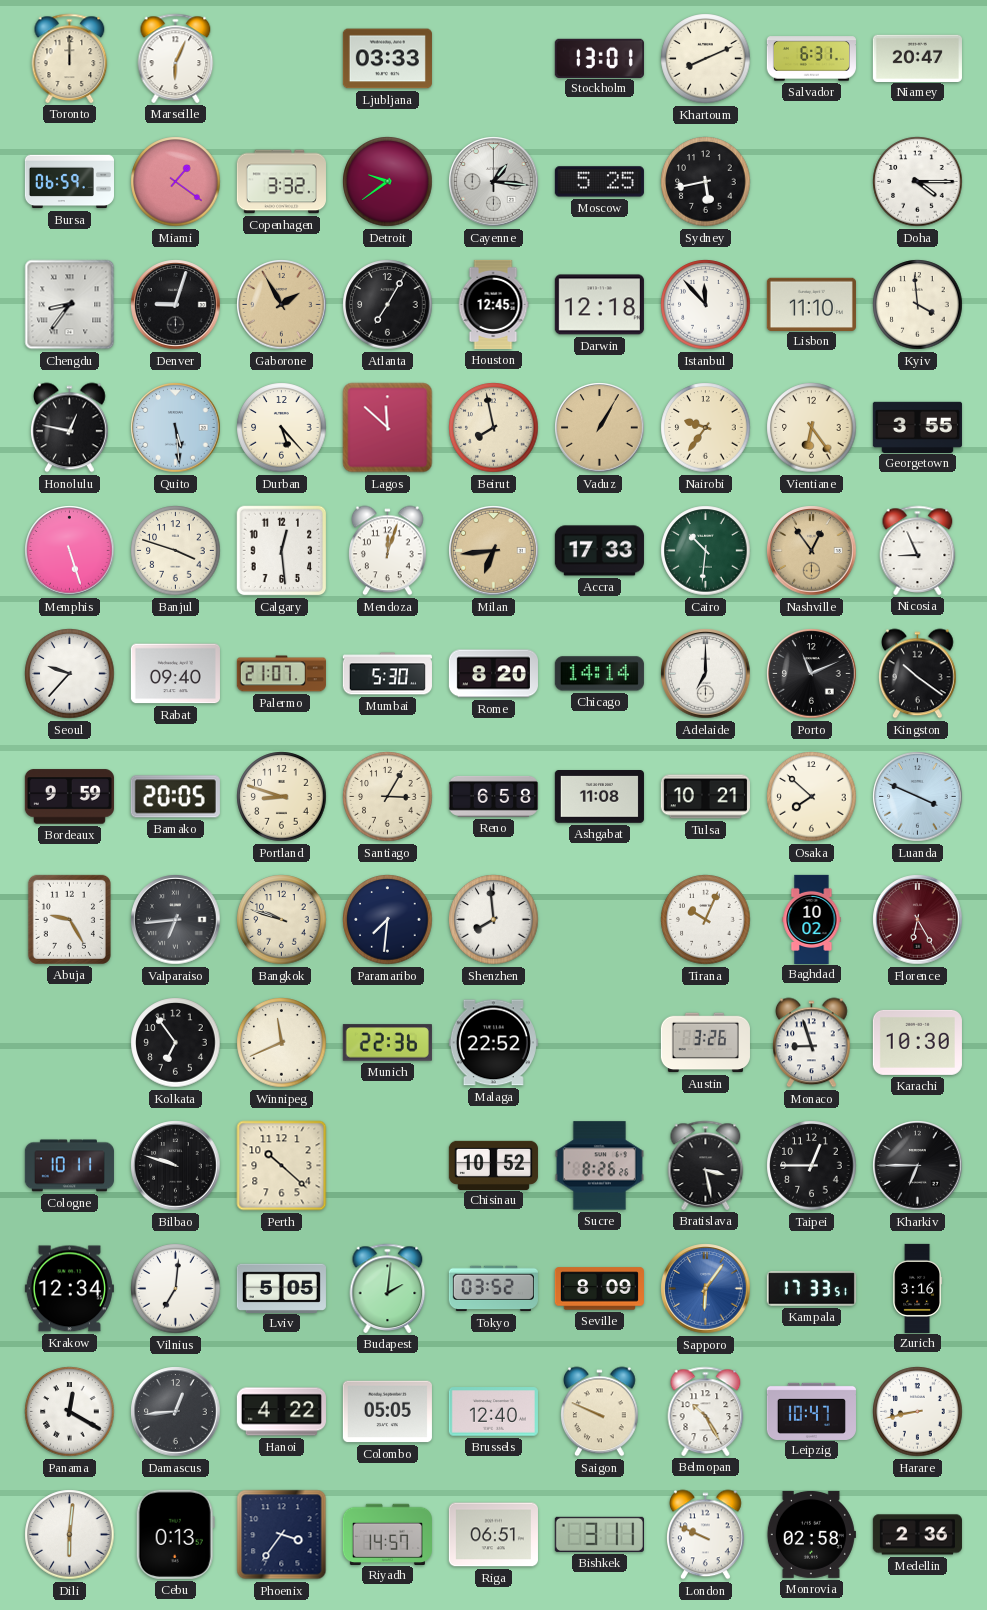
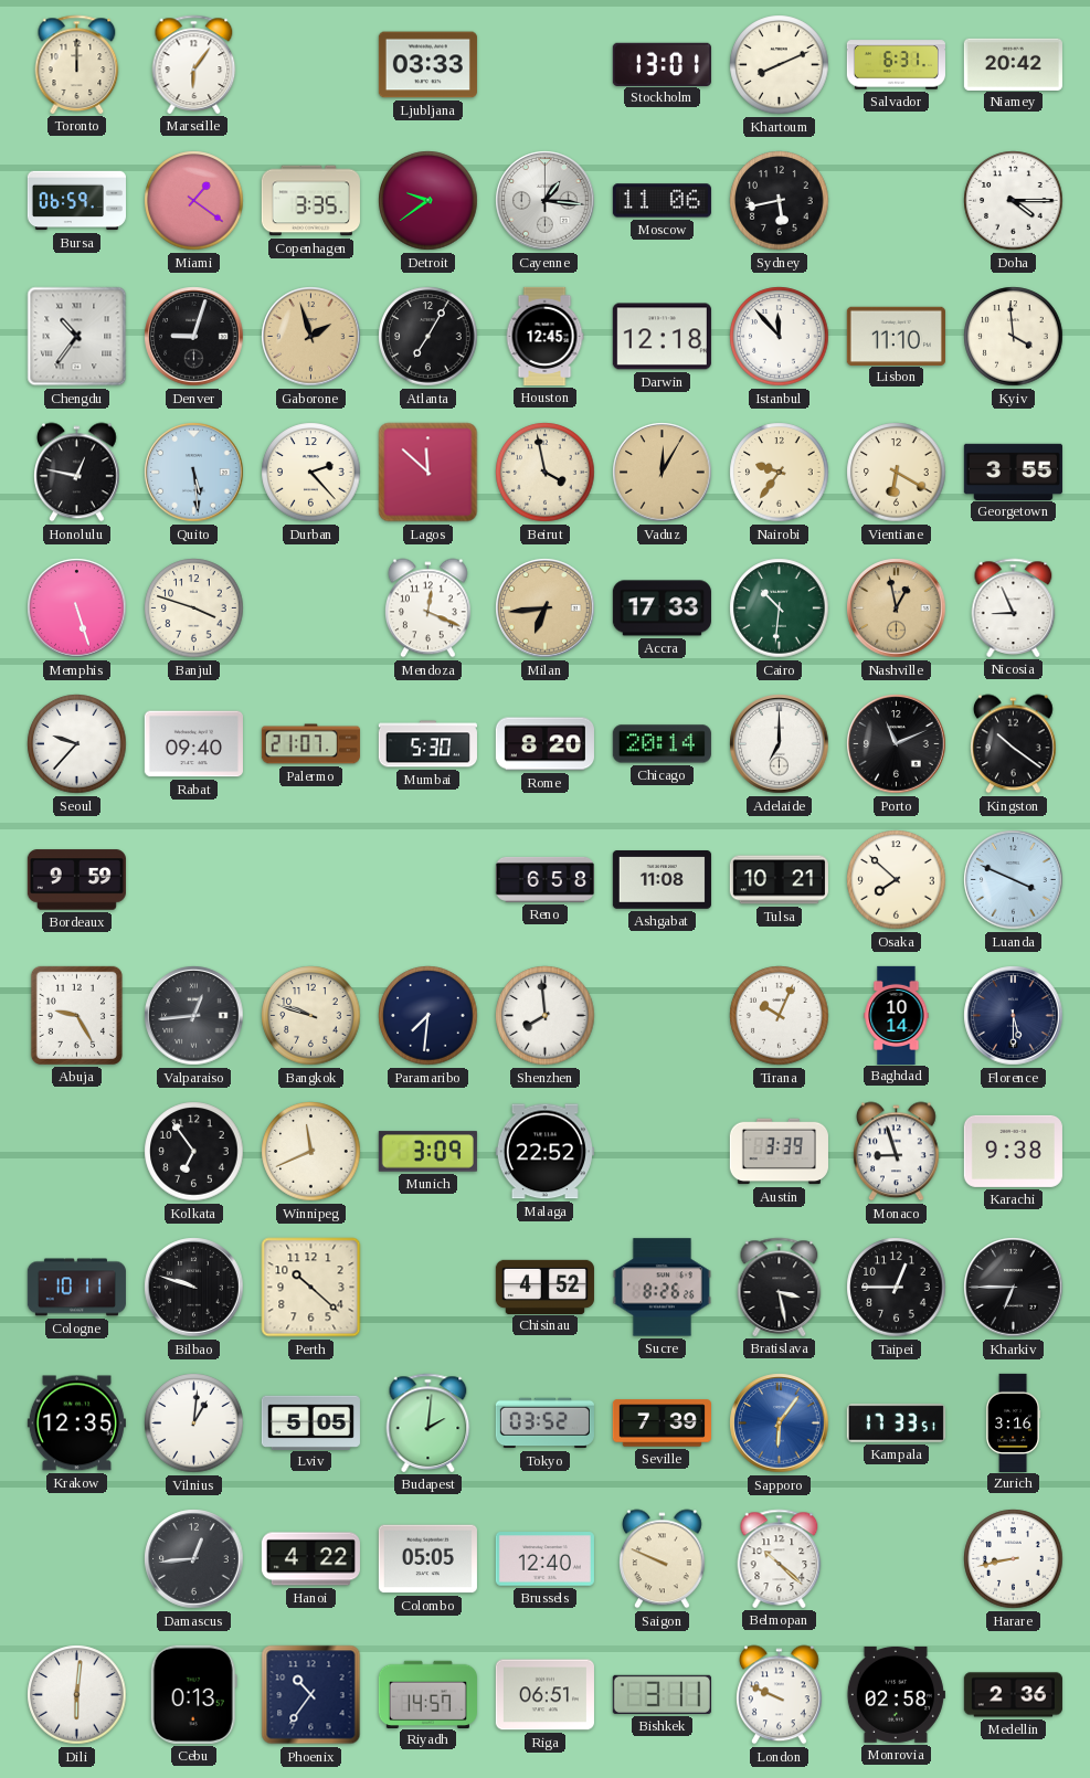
Marseille: 6:04 -> 6:06 (194, 64)
Niamey: 20:47 -> 20:42 (1013, 64)
Copenhagen: 3:32 -> 3:35 (310, 201)
Moscow: 5:25 -> 11:06 (662, 201)
Chengdu: 8:36 -> 10:36 (77, 337)
Gaborone: 1:55 -> 1:57 (311, 337)
Durban: 5:23 -> 2:23 (311, 473)
Beirut: 7:58 -> 3:58 (546, 473)
Vaduz: 1:05 -> 12:05 (663, 473)
Vientiane: 6:24 -> 6:20 (897, 473)
Calgary: 12:29 -> none (282, 551)
Mendoza: 12:03 -> 12:19 (428, 608)
Nashville: 12:54 -> 12:58 (897, 608)
Chicago: 14:14 -> 20:14 (662, 744)
Bamako: 20:05 -> none (175, 797)
Portland: 8:48 -> none (282, 797)
Santiago: 3:05 -> none (388, 797)
Valparaiso: 6:44 -> 12:44 (194, 1016)
Baghdad: 10:02 -> 10:14 (897, 1015)
Florence: 6:25 -> 5:30 (1014, 1016)
Florence dial: burgundy -> navy (1014, 1016)
Munich: 22:36 -> 3:09 (427, 1152)
Austin: 3:26 -> 3:39 (779, 1152)
Karachi: 10:30 -> 9:38 (1013, 1151)
Chisinau: 10:52 -> 4:52 (544, 1287)
Krakow: 12:34 -> 12:35 (76, 1424)
Vilnius: 7:01 -> 1:01 (194, 1424)
Seville: 8:09 -> 7:39 (662, 1424)
Panama: 12:20 -> none (70, 1412)
Belmopan: 10:25 -> 10:22 (780, 1558)
Leipzig: 10:47 -> none (811, 1411)
Phoenix: 3:36 -> 10:36 (311, 1695)
